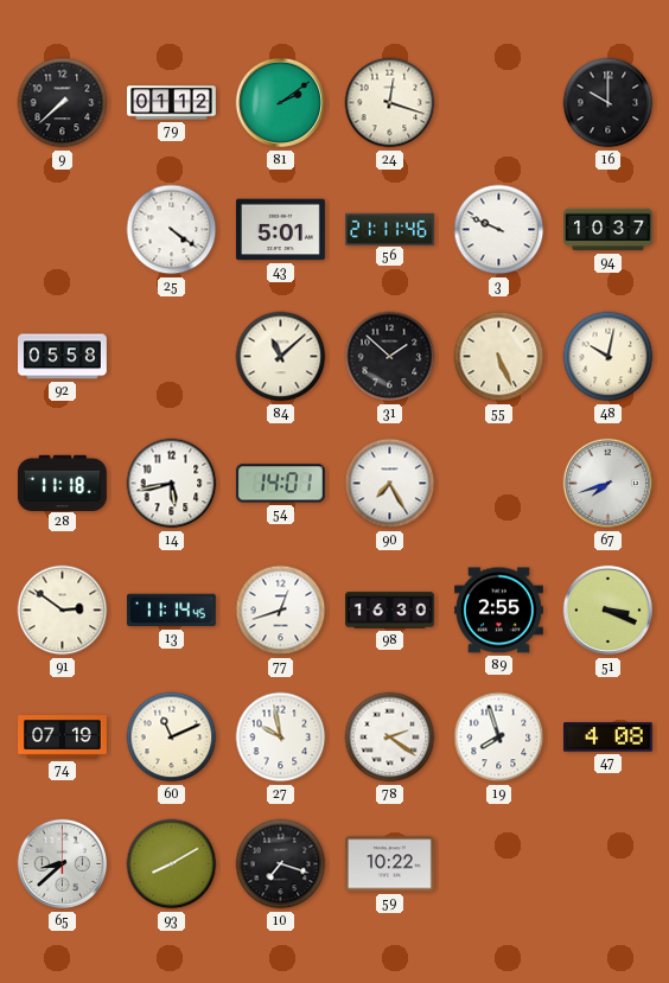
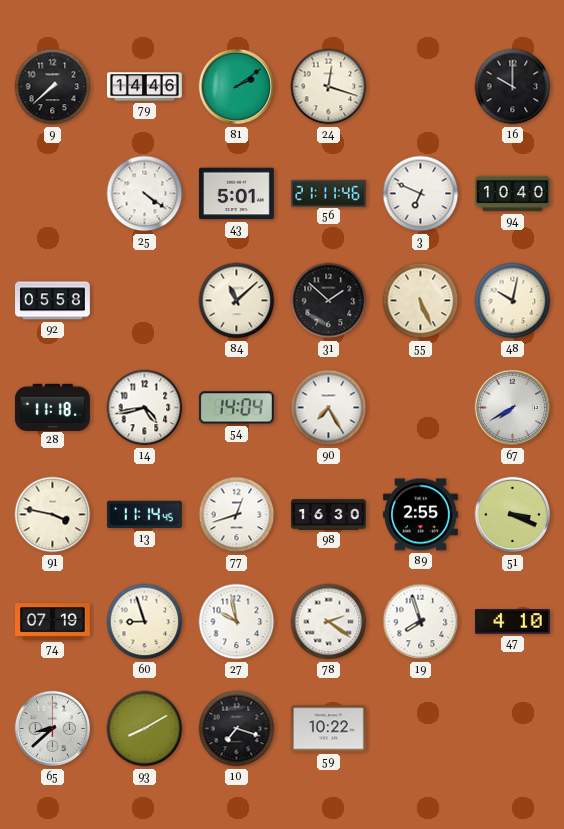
79: 01:12 -> 14:46 (145, 87)
3: 9:49 -> 6:49 (421, 194)
94: 10:37 -> 10:40 (513, 194)
14: 5:43 -> 4:43 (145, 408)
54: 14:01 -> 14:04 (236, 408)
67: 7:42 -> 7:40 (513, 408)
91: 2:51 -> 3:47 (53, 515)
60: 11:11 -> 8:57 (145, 622)
47: 4:08 -> 4:10 (512, 622)
